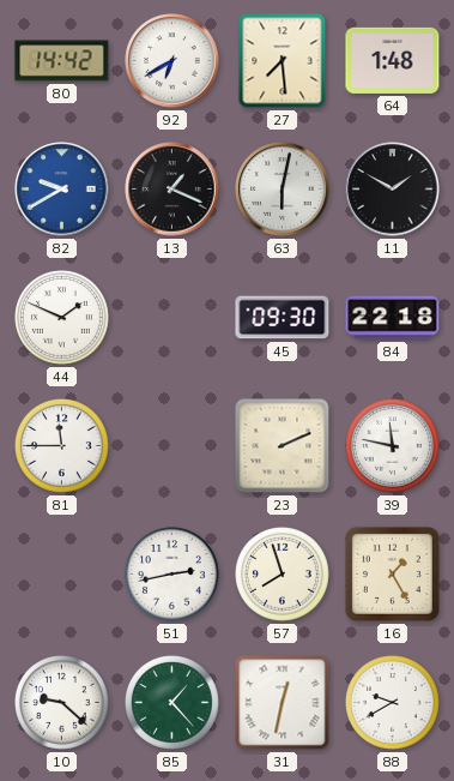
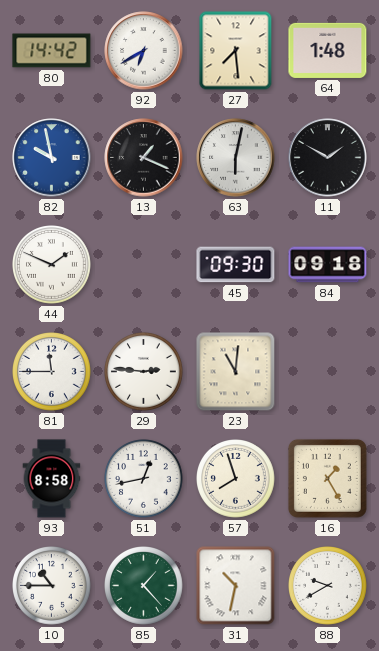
82: 9:40 -> 9:58 (52, 158)
84: 22:18 -> 09:18 (328, 265)
29: none -> 2:46 (144, 372)
23: 2:11 -> 11:01 (236, 372)
39: 11:47 -> none (393, 446)
93: none -> 8:58 (52, 479)
51: 2:43 -> 12:43 (144, 479)
10: 9:22 -> 10:45 (52, 586)
31: 12:32 -> 10:32 (236, 586)
